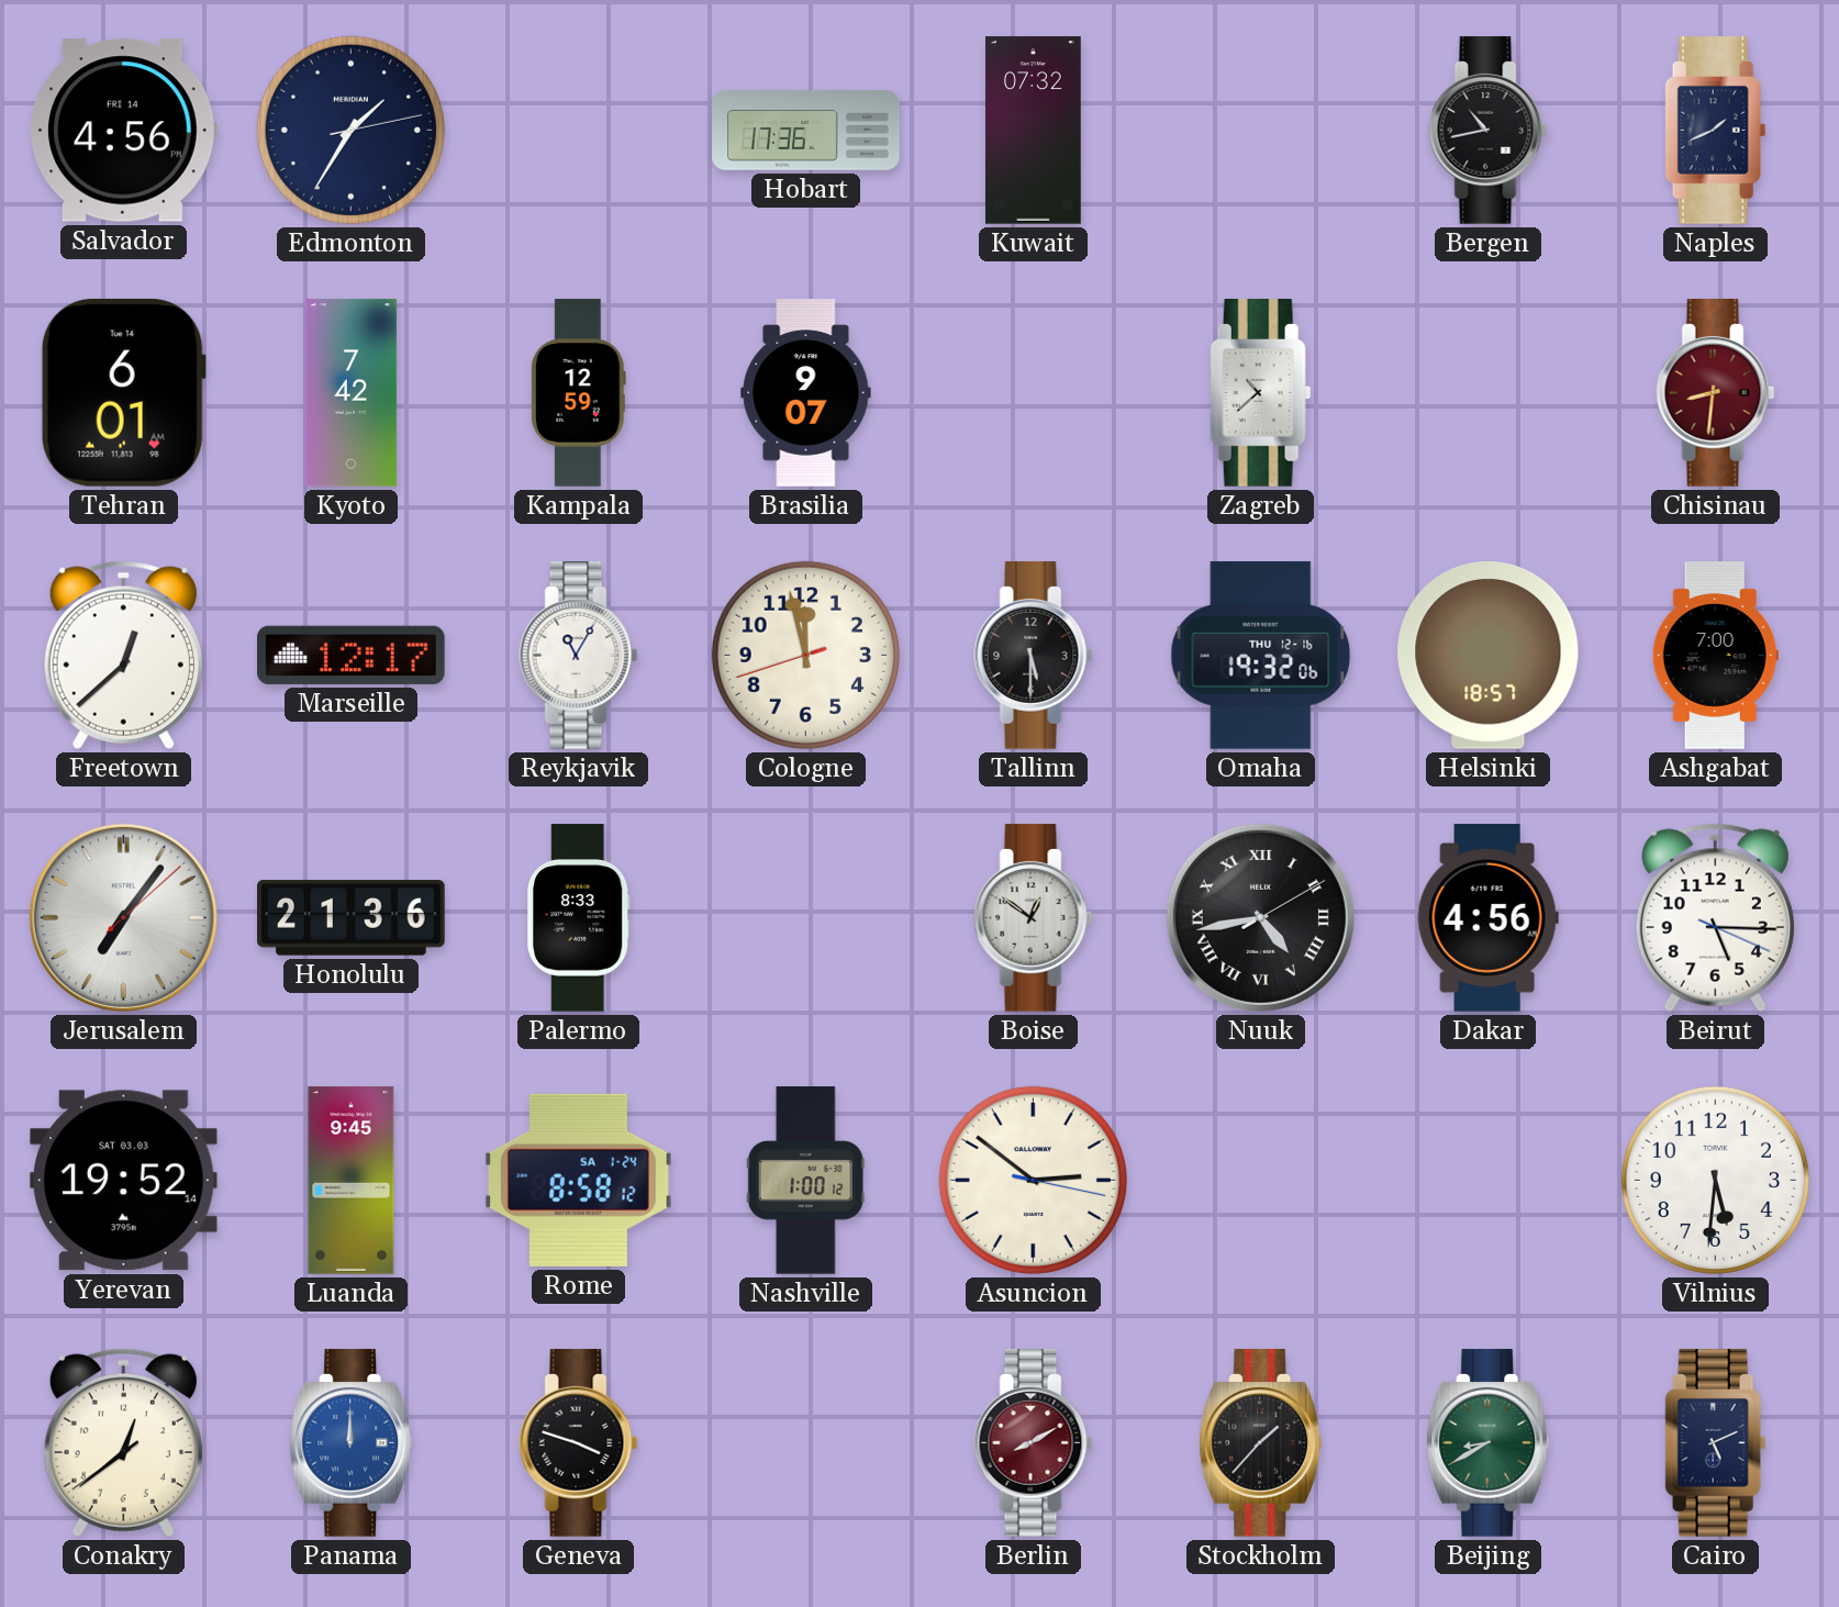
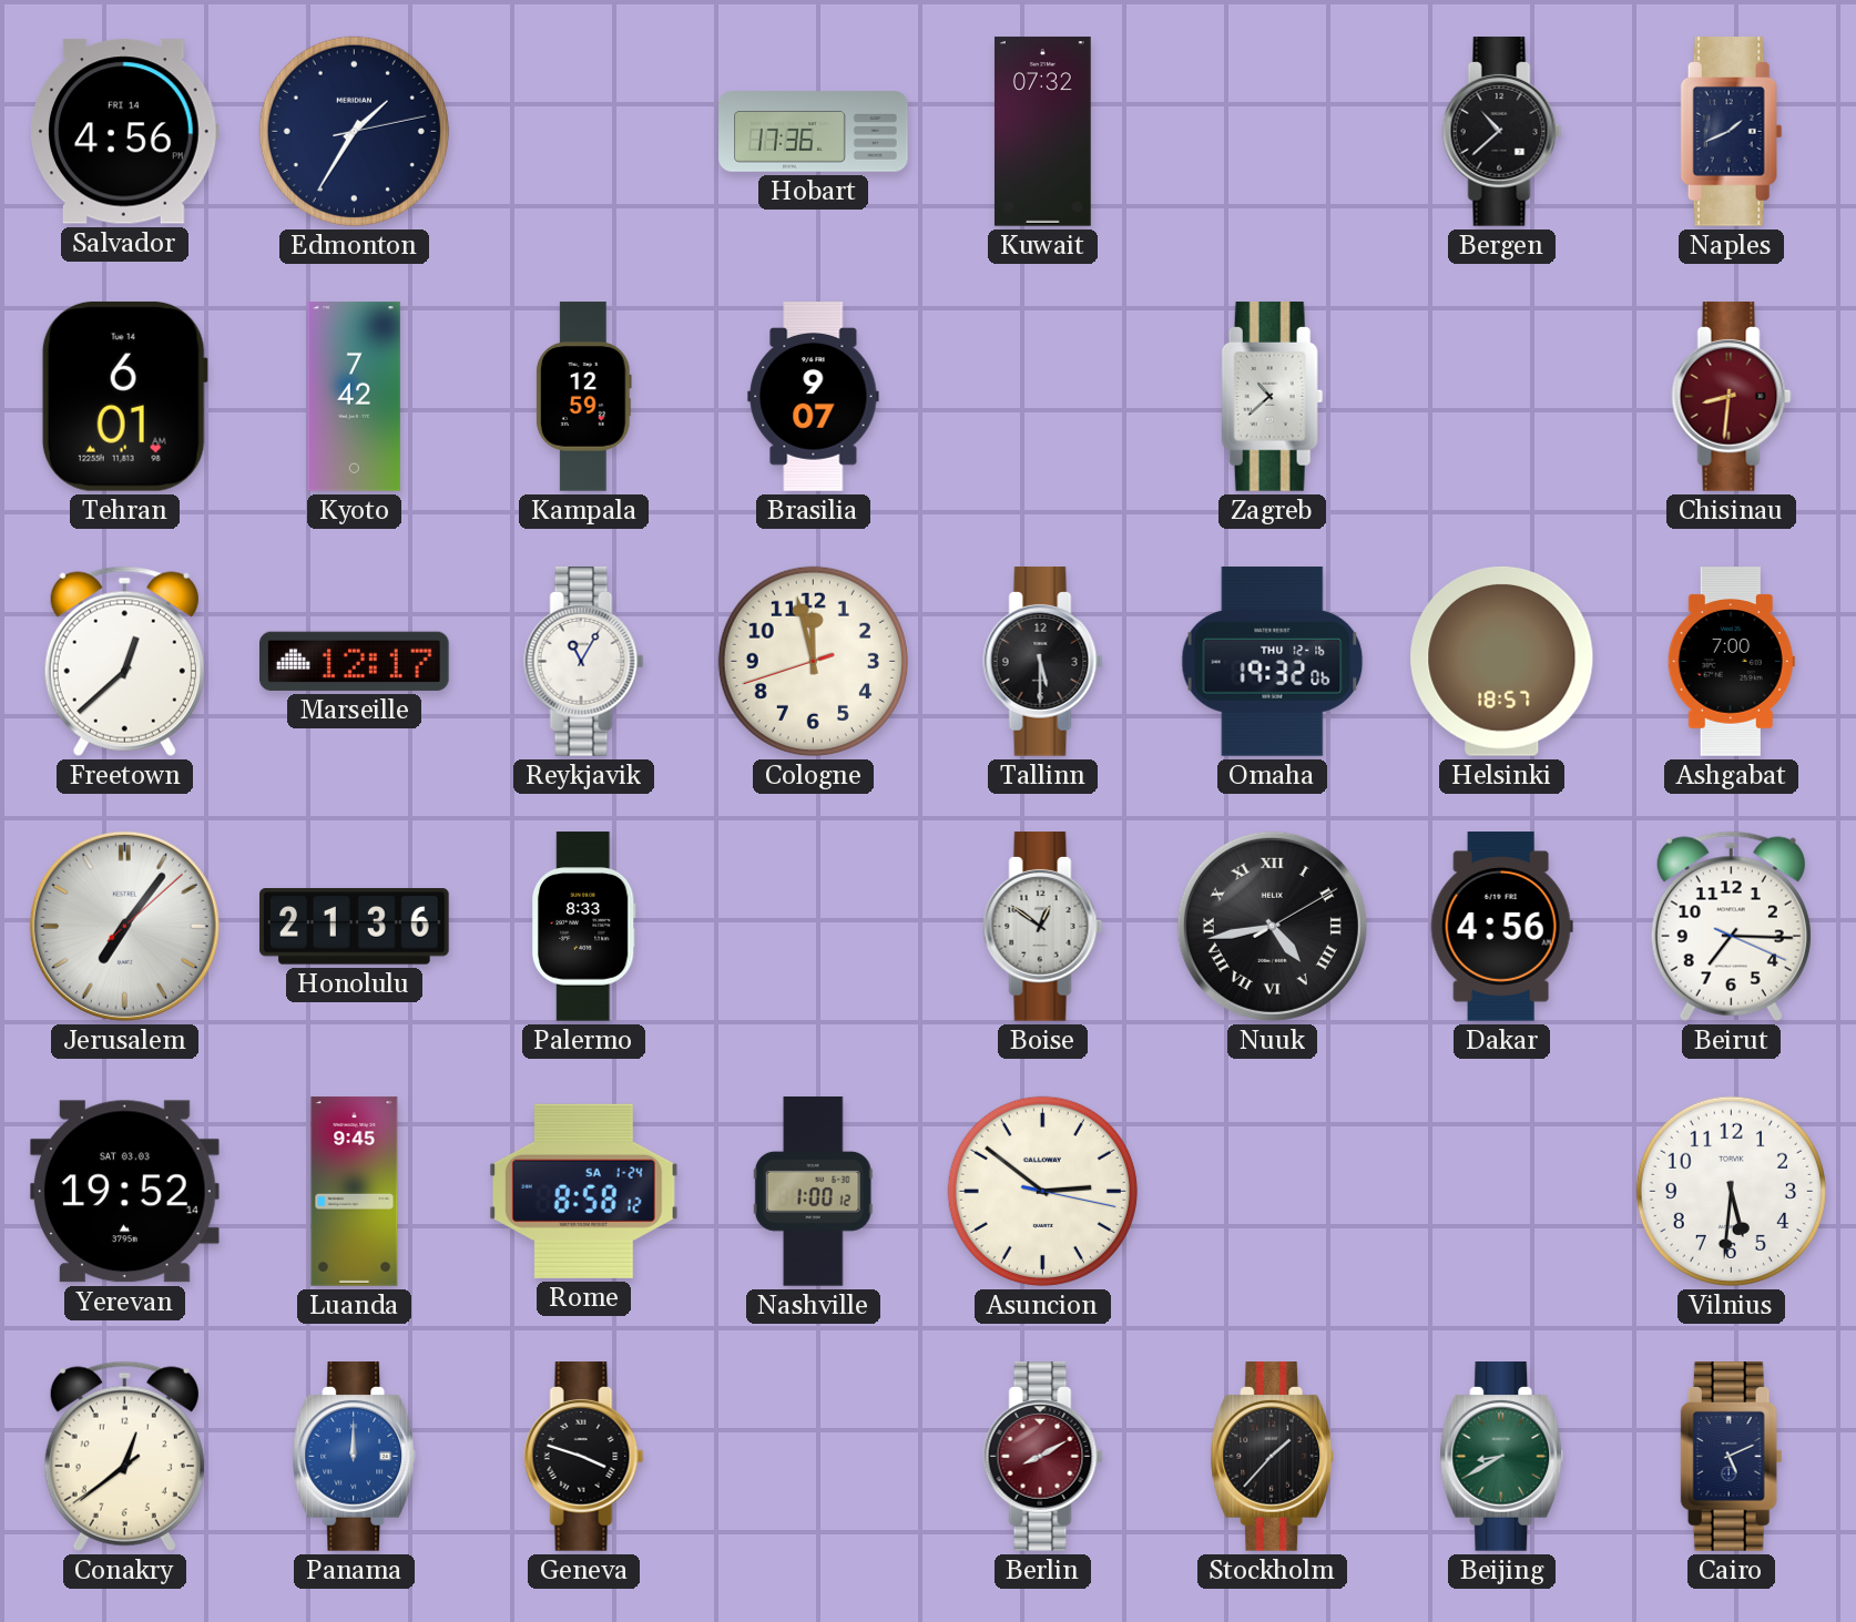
Bergen: 10:43 -> 10:38 (1502, 132)
Beirut: 5:15 -> 7:15 (1731, 926)
